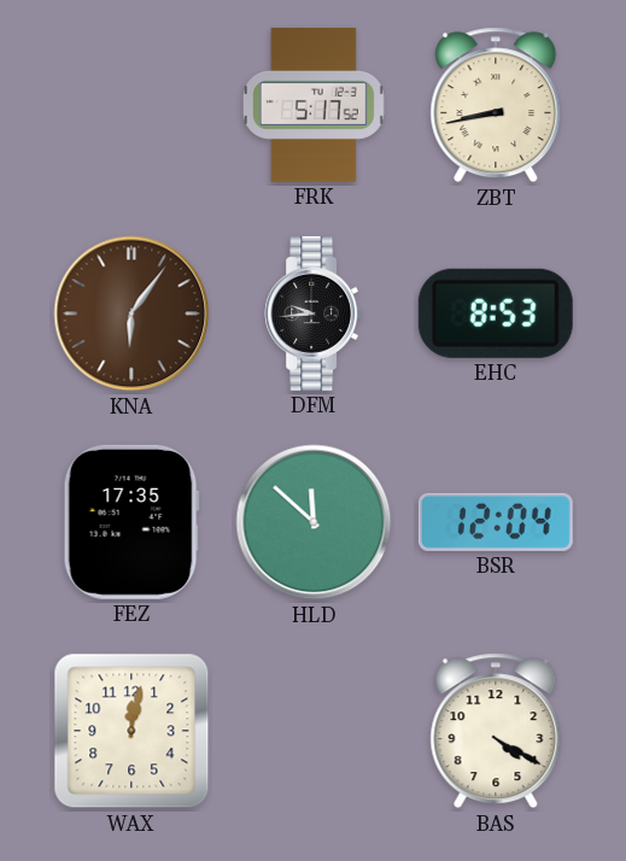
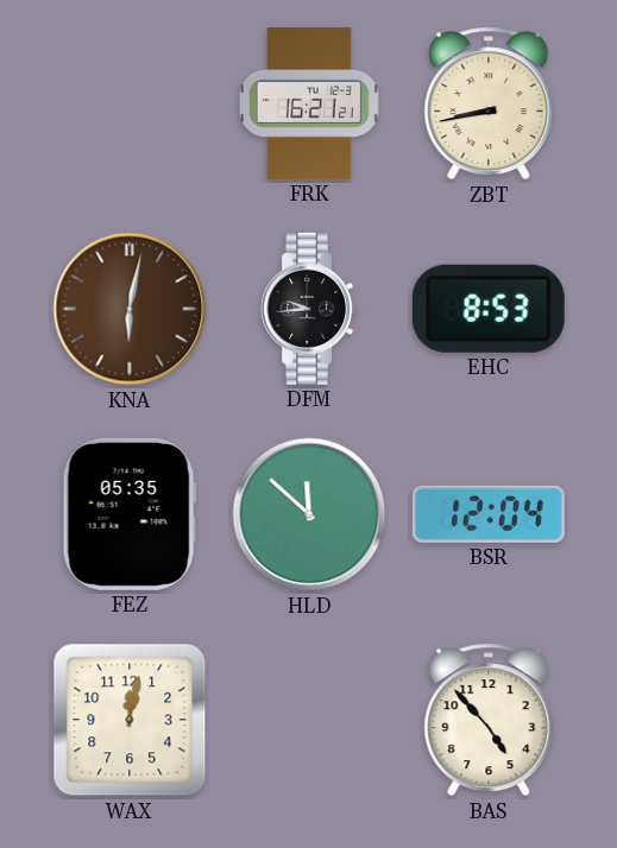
FRK: 5:17 -> 16:21 (309, 103)
KNA: 6:06 -> 6:02 (130, 309)
FEZ: 17:35 -> 05:35 (130, 514)
BAS: 4:20 -> 4:53 (489, 720)
